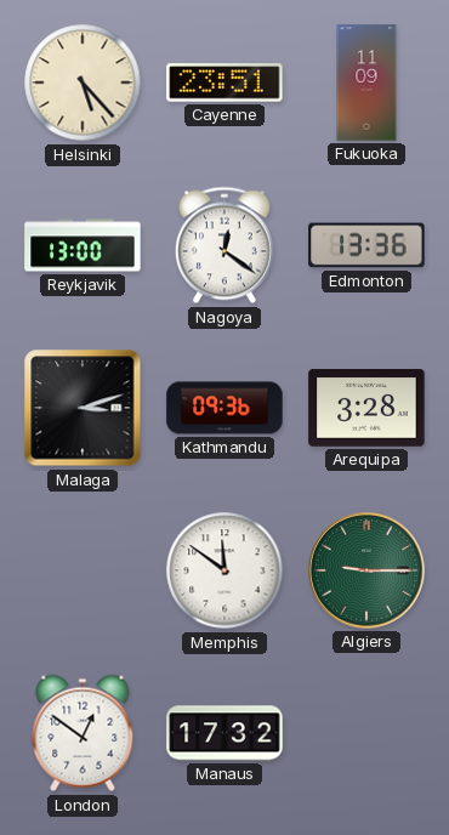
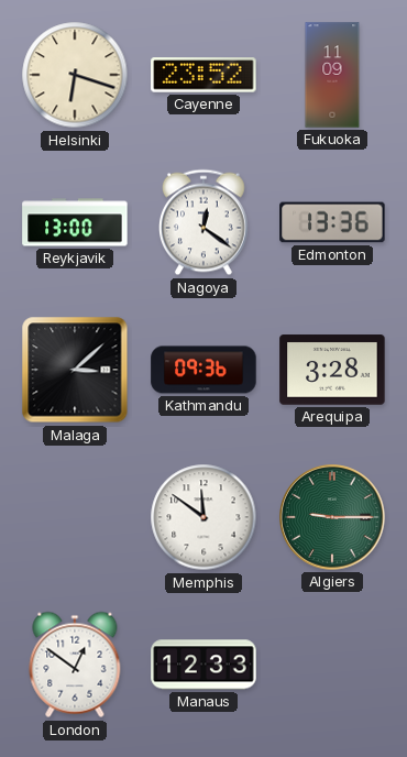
Helsinki: 5:23 -> 6:18 (75, 75)
Cayenne: 23:51 -> 23:52 (204, 75)
Malaga: 3:12 -> 3:08 (75, 370)
Manaus: 17:32 -> 12:33 (204, 665)
